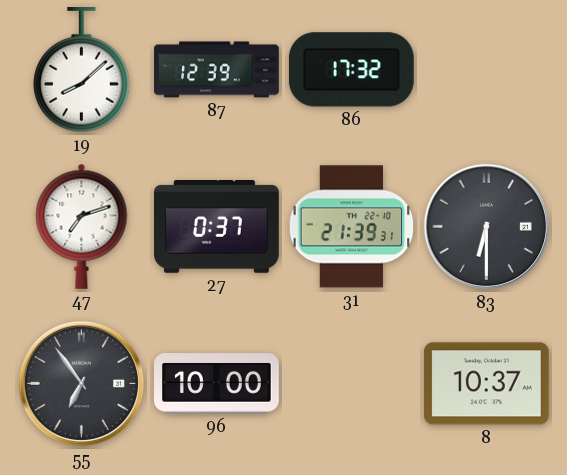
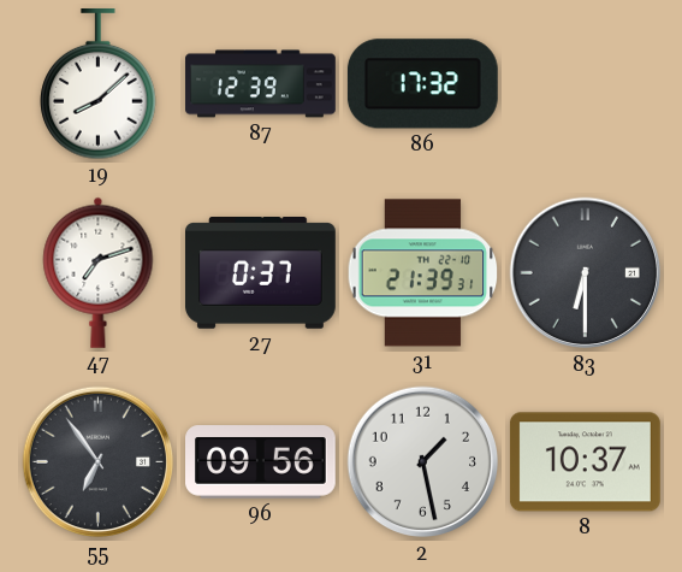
96: 10:00 -> 09:56 (261, 462)
2: none -> 1:28 (423, 462)
